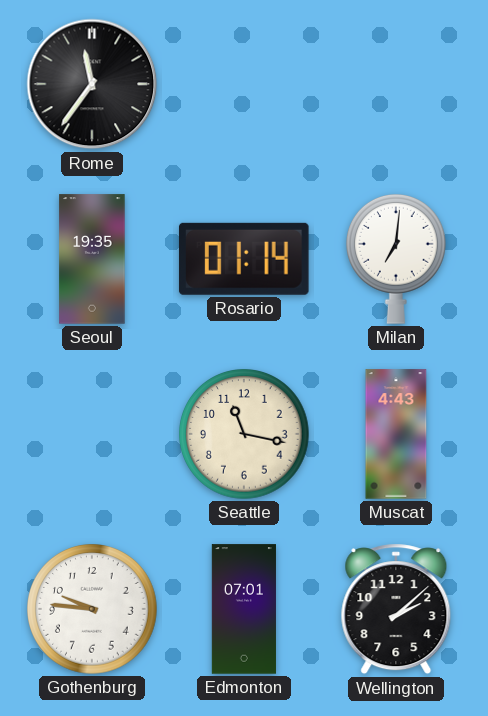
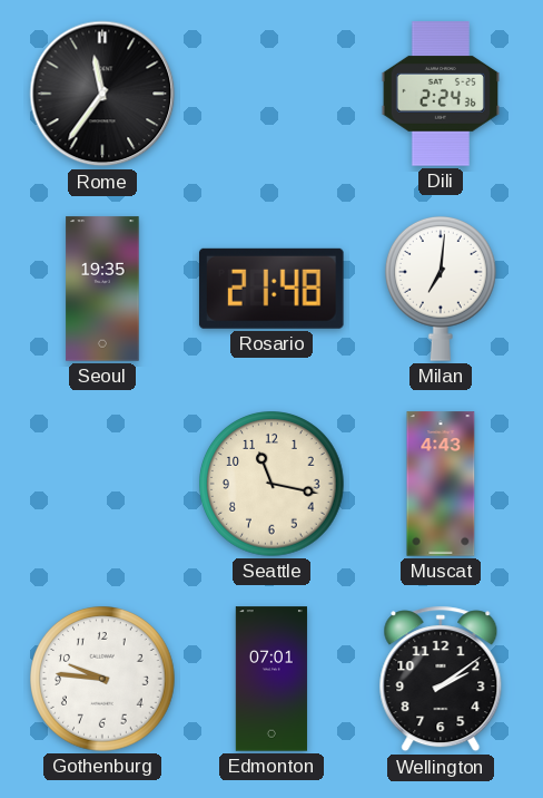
Dili: none -> 2:24 (440, 94)
Rosario: 01:14 -> 21:48 (271, 289)
Wellington: 2:08 -> 2:09 (441, 679)
